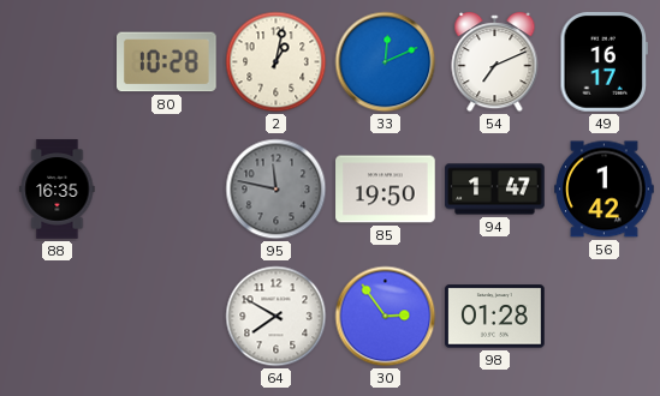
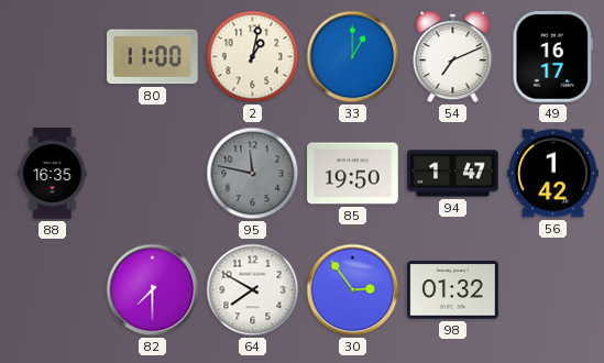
80: 10:28 -> 11:00 (153, 57)
33: 12:11 -> 1:00 (353, 57)
82: none -> 7:30 (153, 290)
98: 01:28 -> 01:32 (453, 290)
